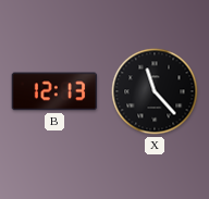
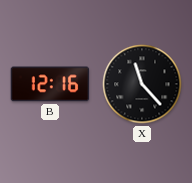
B: 12:13 -> 12:16 (50, 84)
